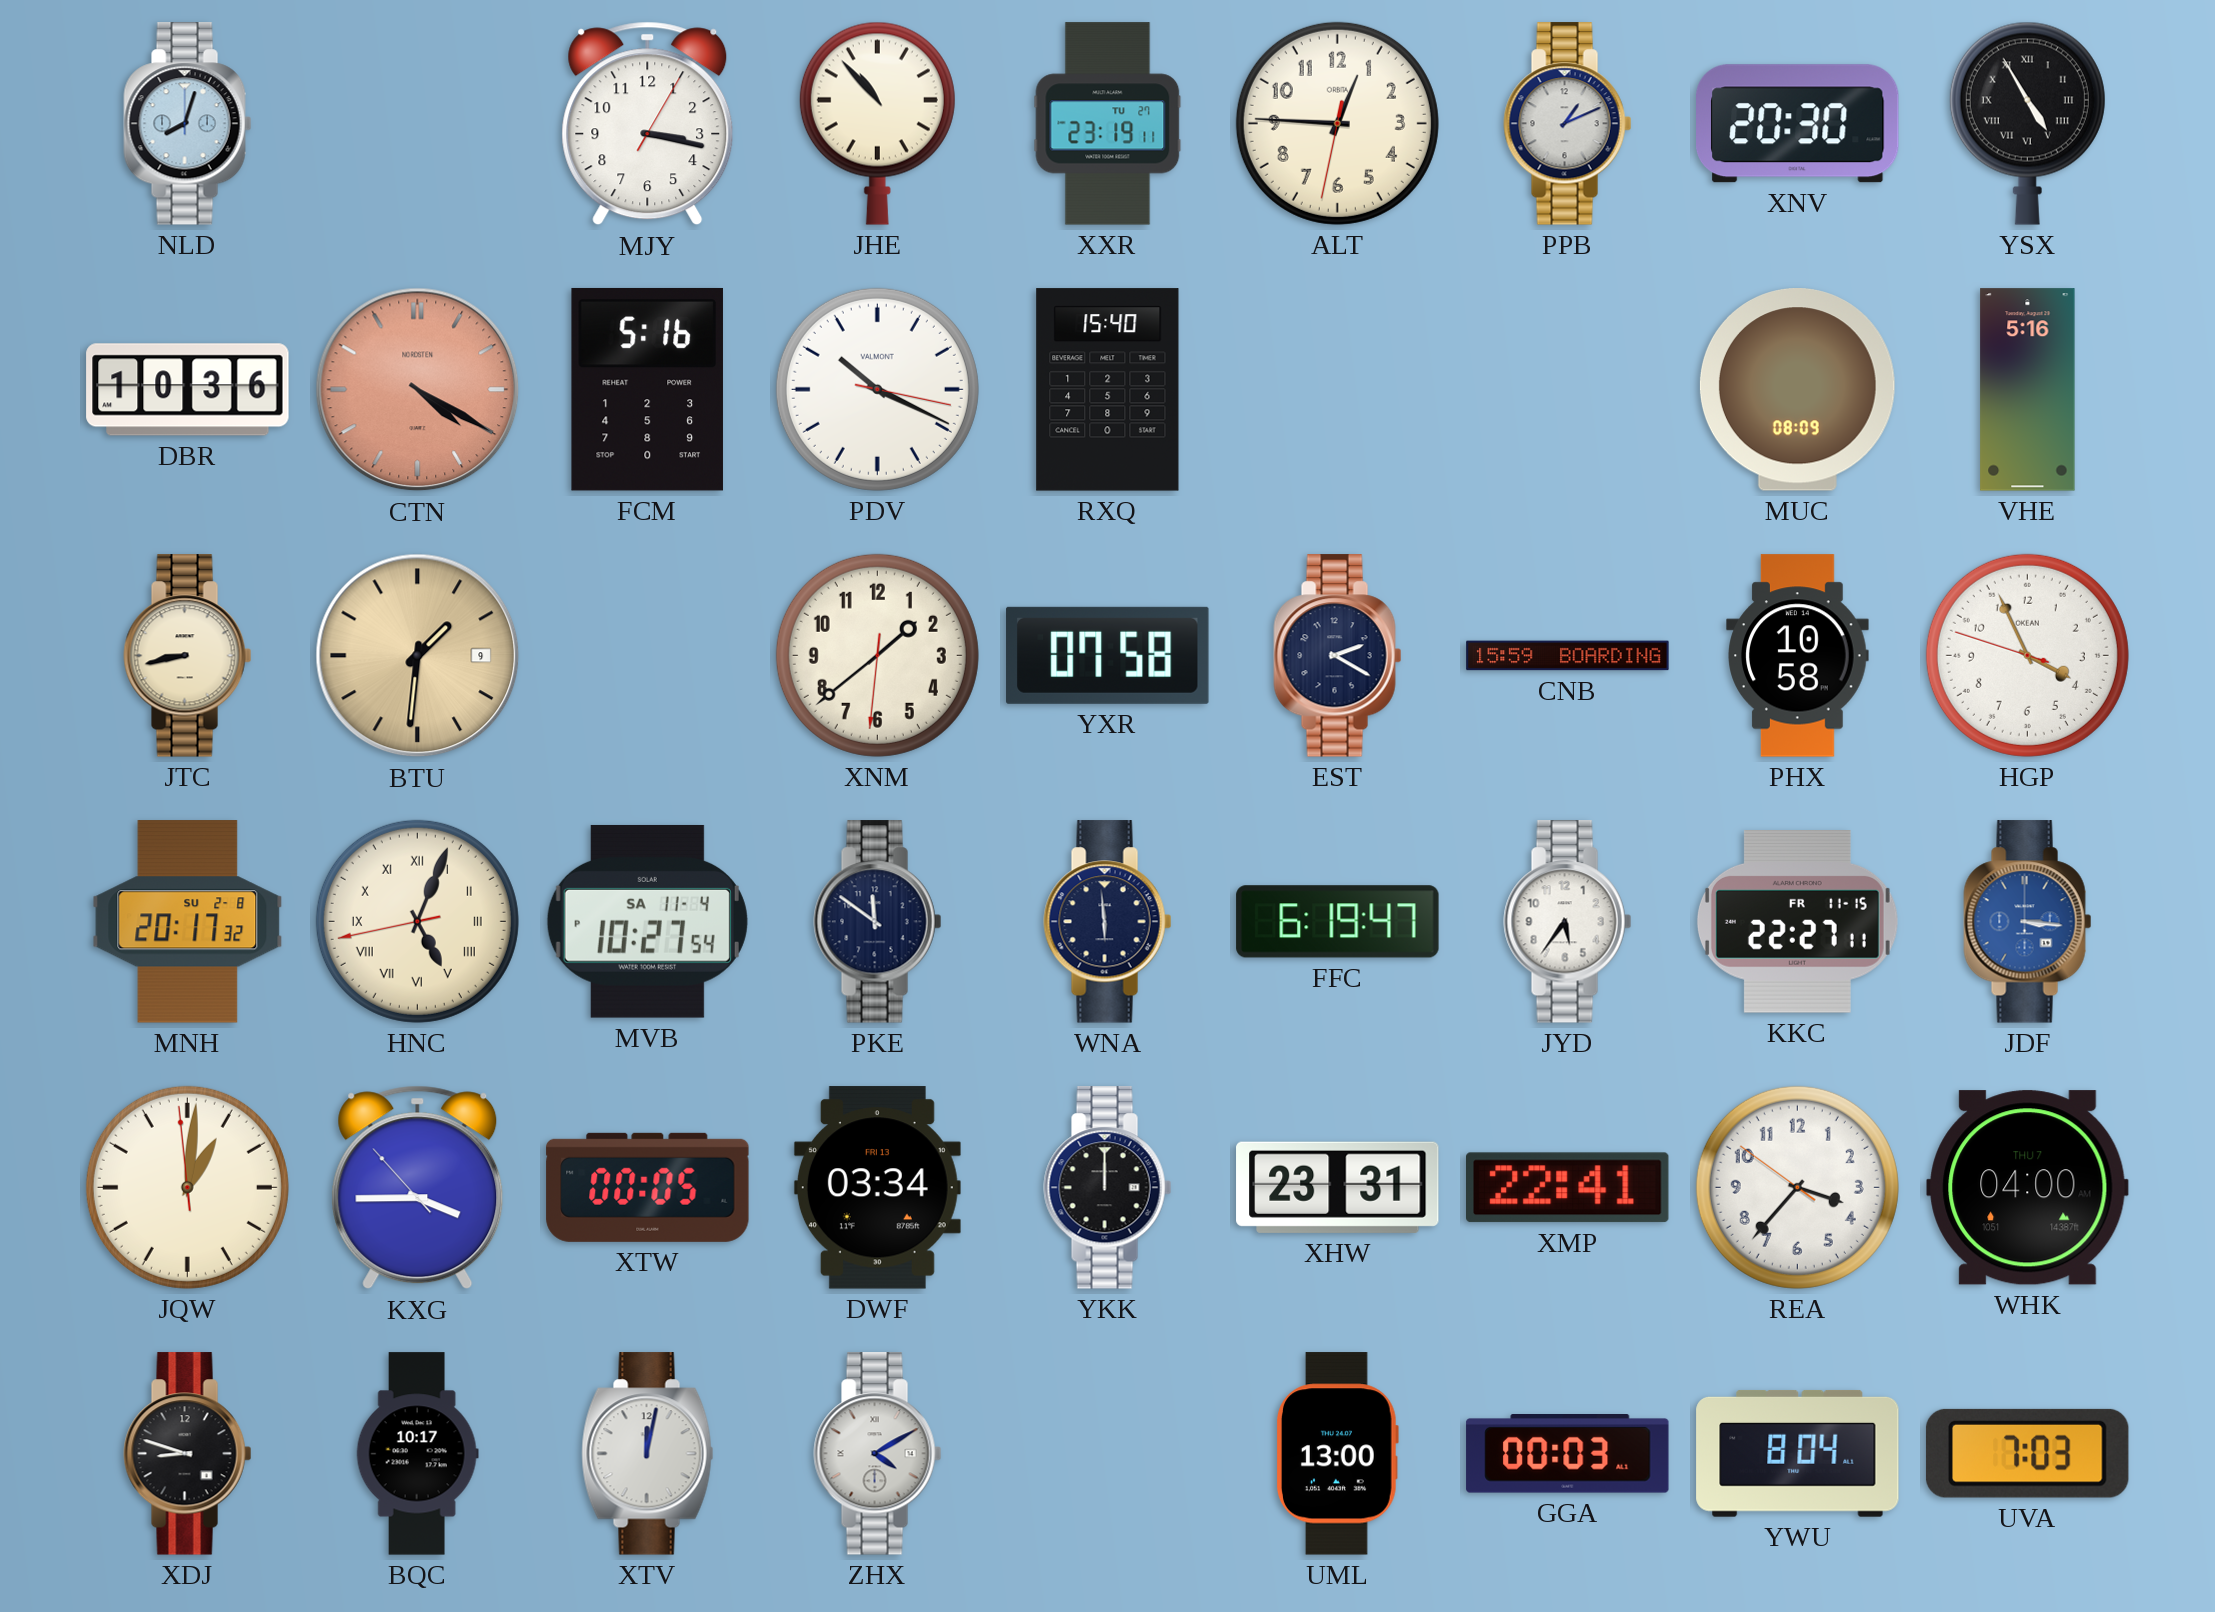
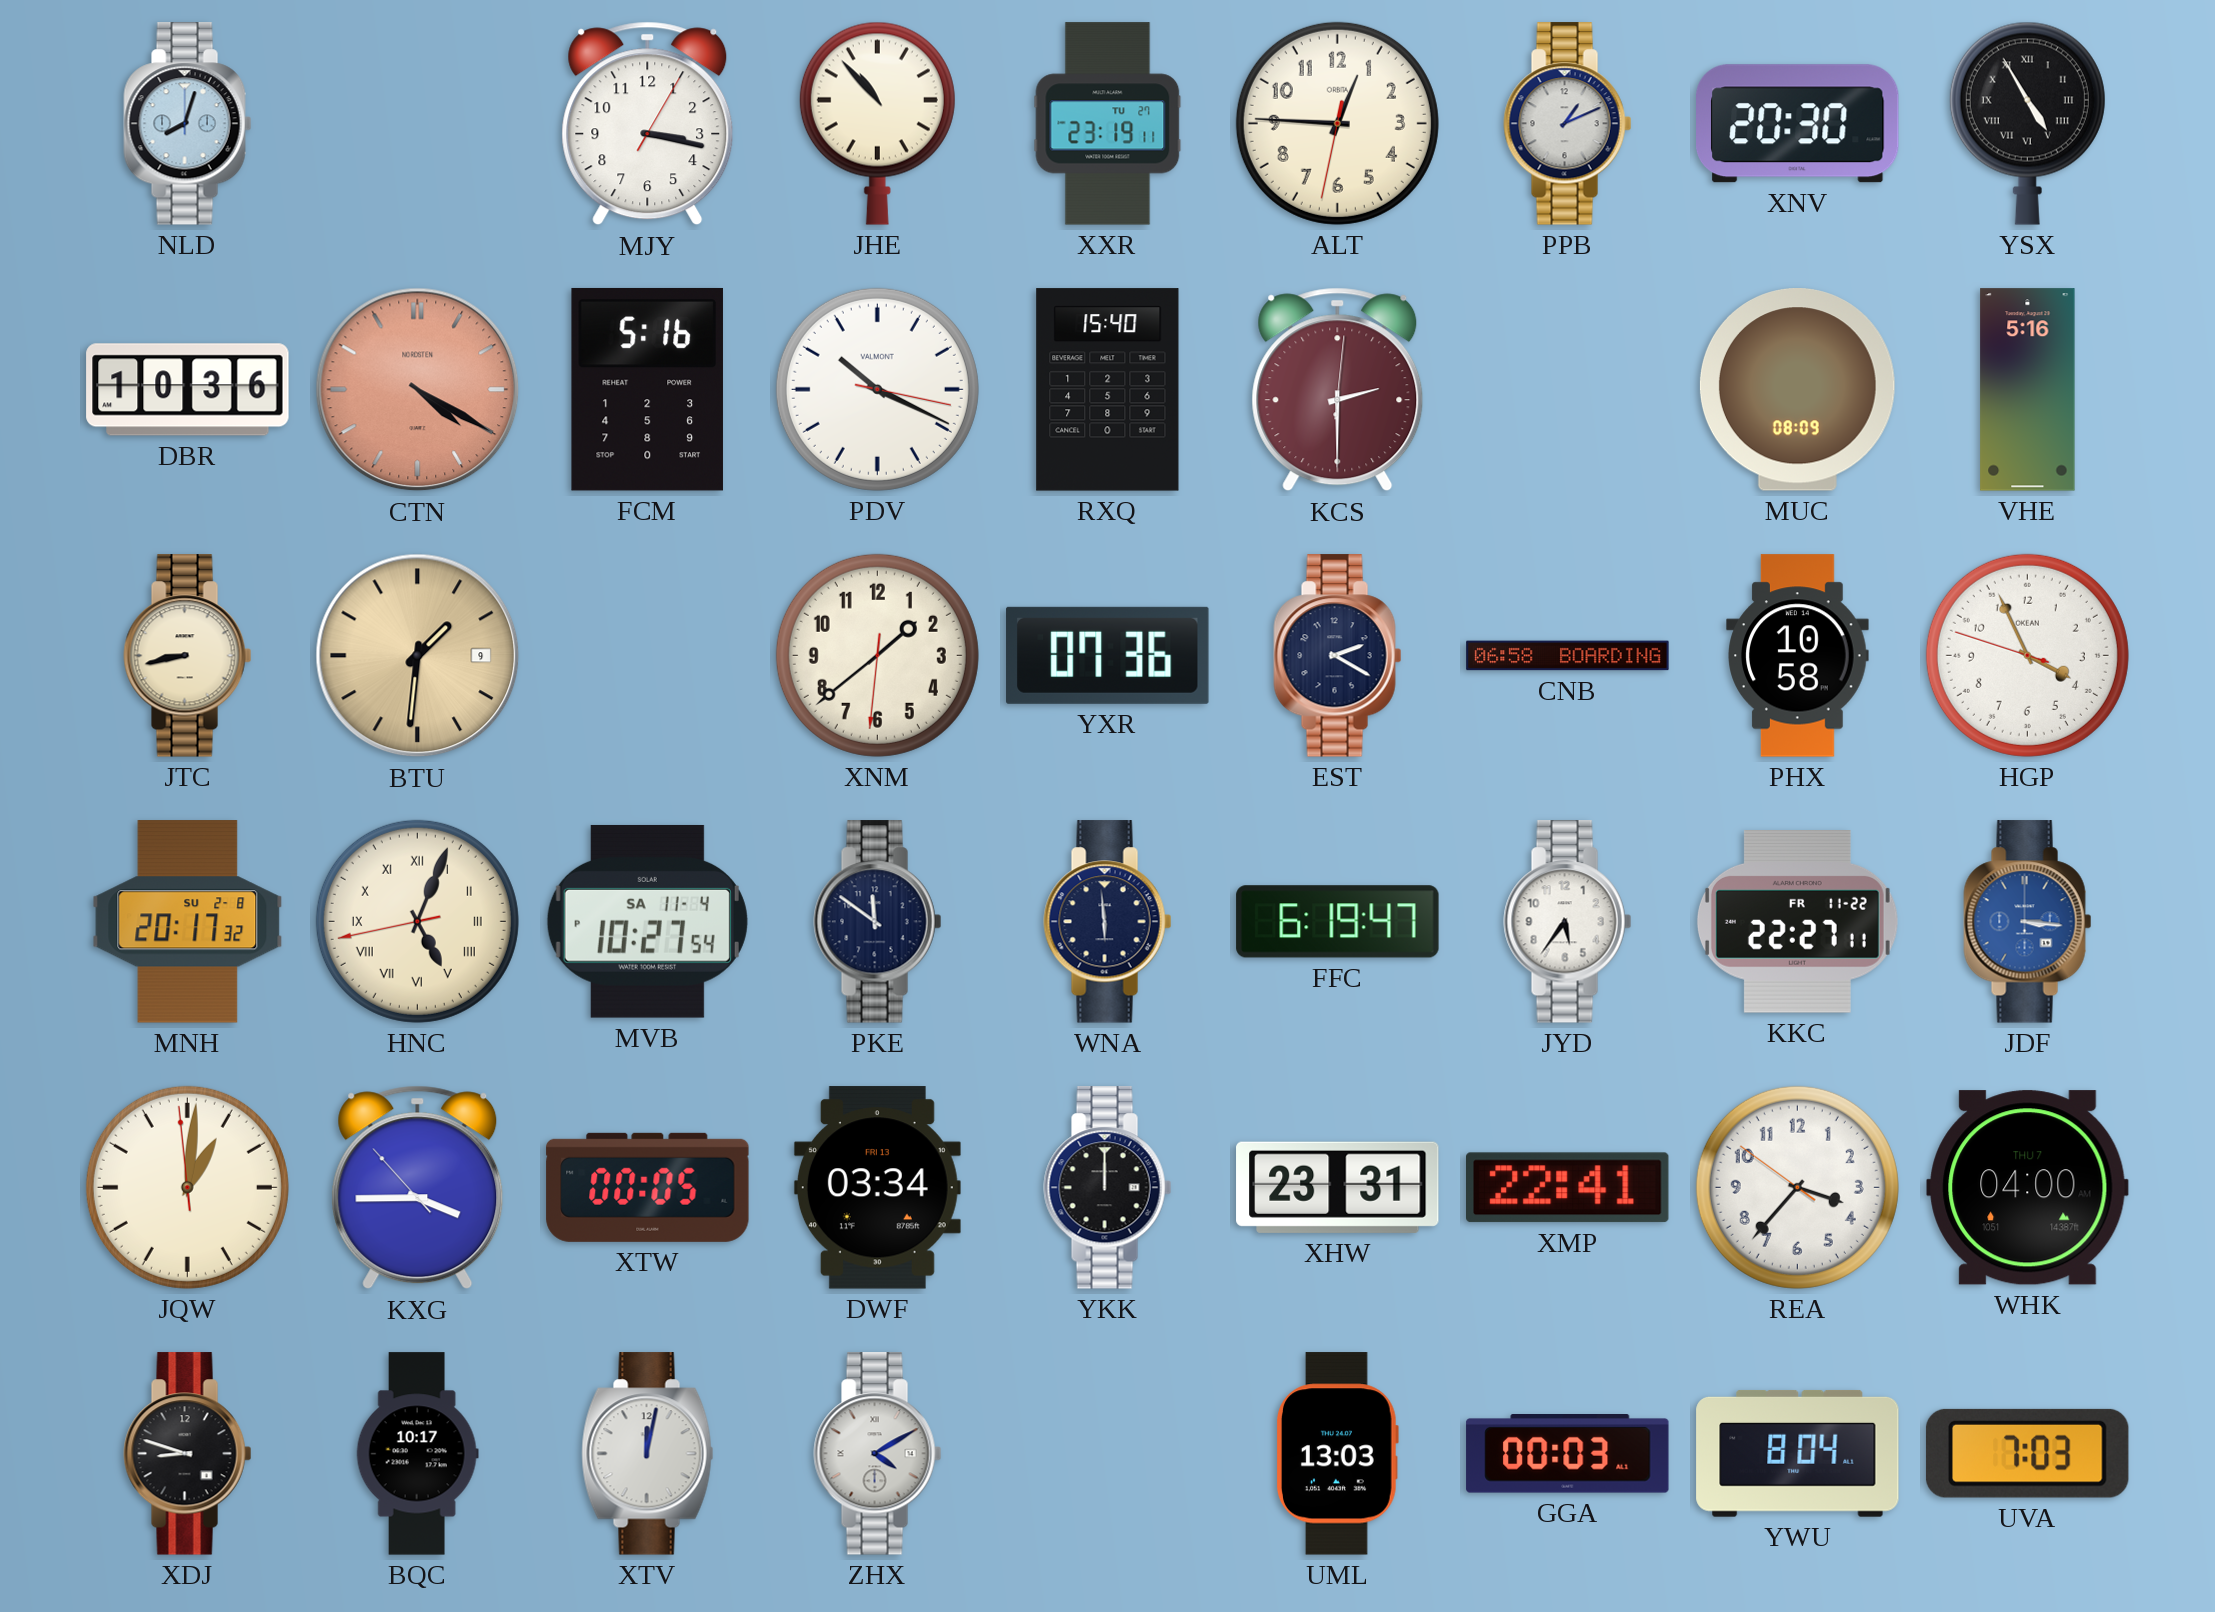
KCS: none -> 2:30 (1338, 390)
YXR: 07:58 -> 07:36 (1108, 655)
CNB: 15:59 -> 06:58 (1568, 656)
KKC date: FR 11-15 -> FR 11-22 (1797, 922)
UML: 13:00 -> 13:03 (1338, 1454)
